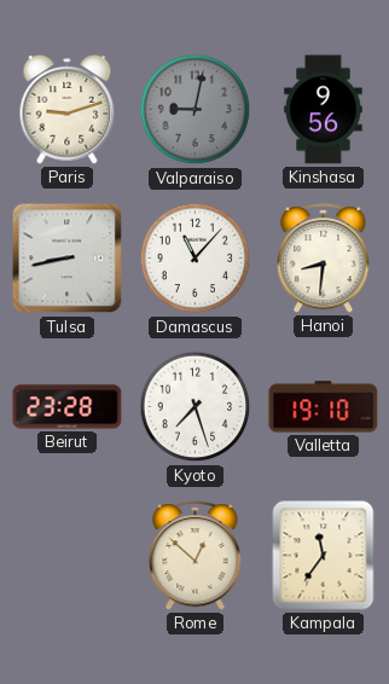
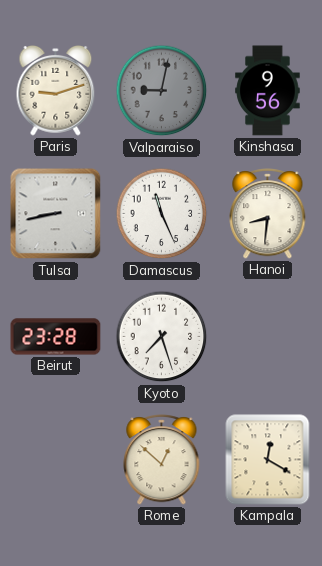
Damascus: 11:07 -> 11:26 (162, 214)
Valletta: 19:10 -> none (324, 407)
Kampala: 11:36 -> 12:20 (268, 460)
